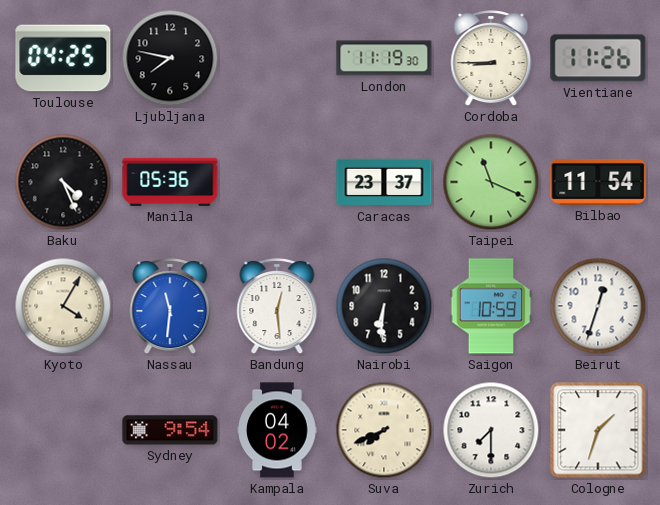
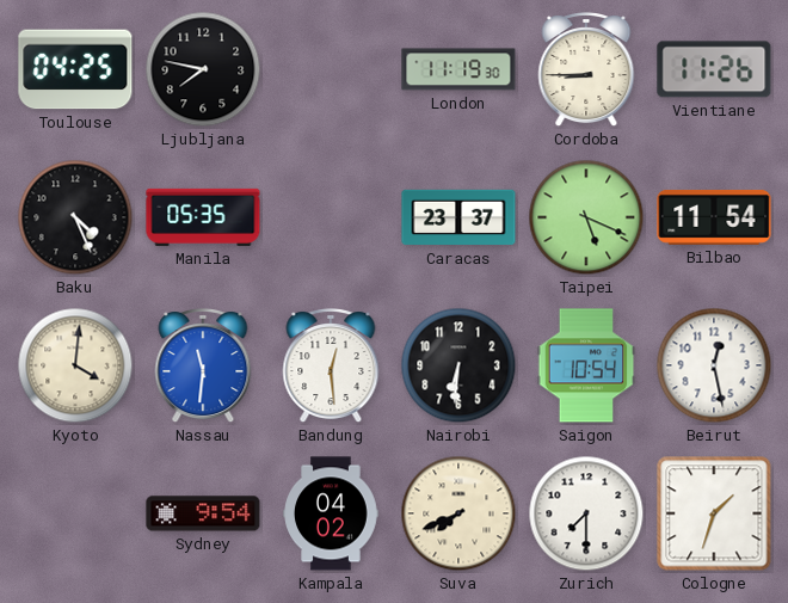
Manila: 05:36 -> 05:35 (203, 217)
Taipei: 11:19 -> 5:19 (586, 217)
Kyoto: 4:05 -> 4:01 (75, 365)
Saigon: 10:59 -> 10:54 (586, 365)
Beirut: 12:33 -> 12:28 (714, 365)
